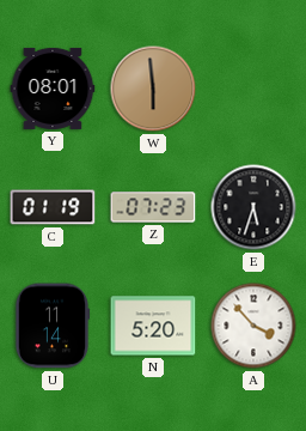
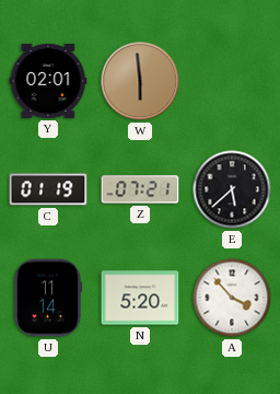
Y: 08:01 -> 02:01 (48, 81)
Z: 07:23 -> 07:21 (140, 189)
E: 5:33 -> 5:38 (232, 189)
